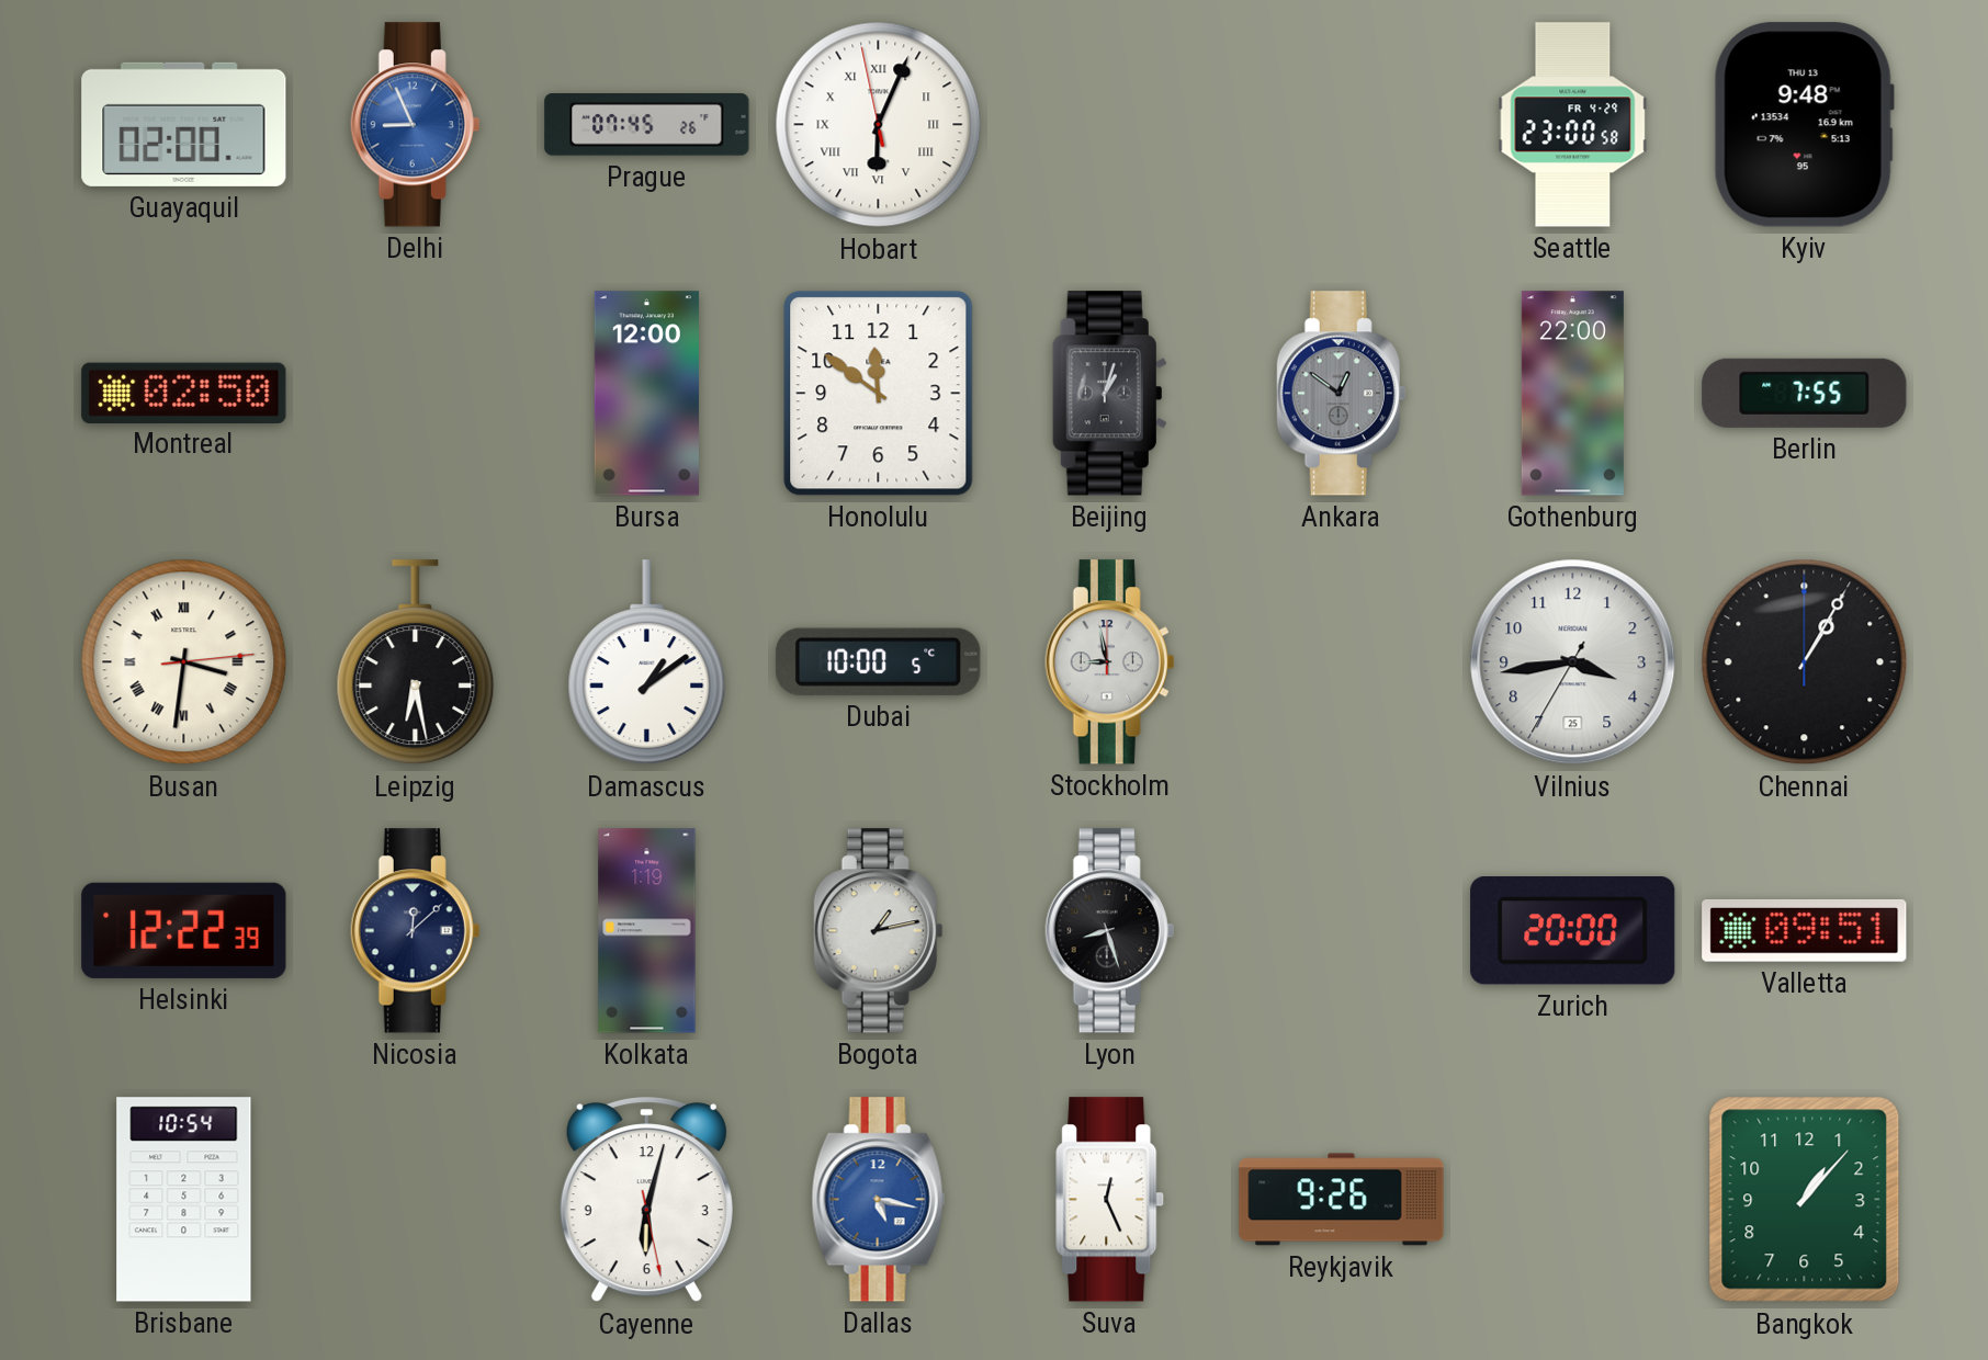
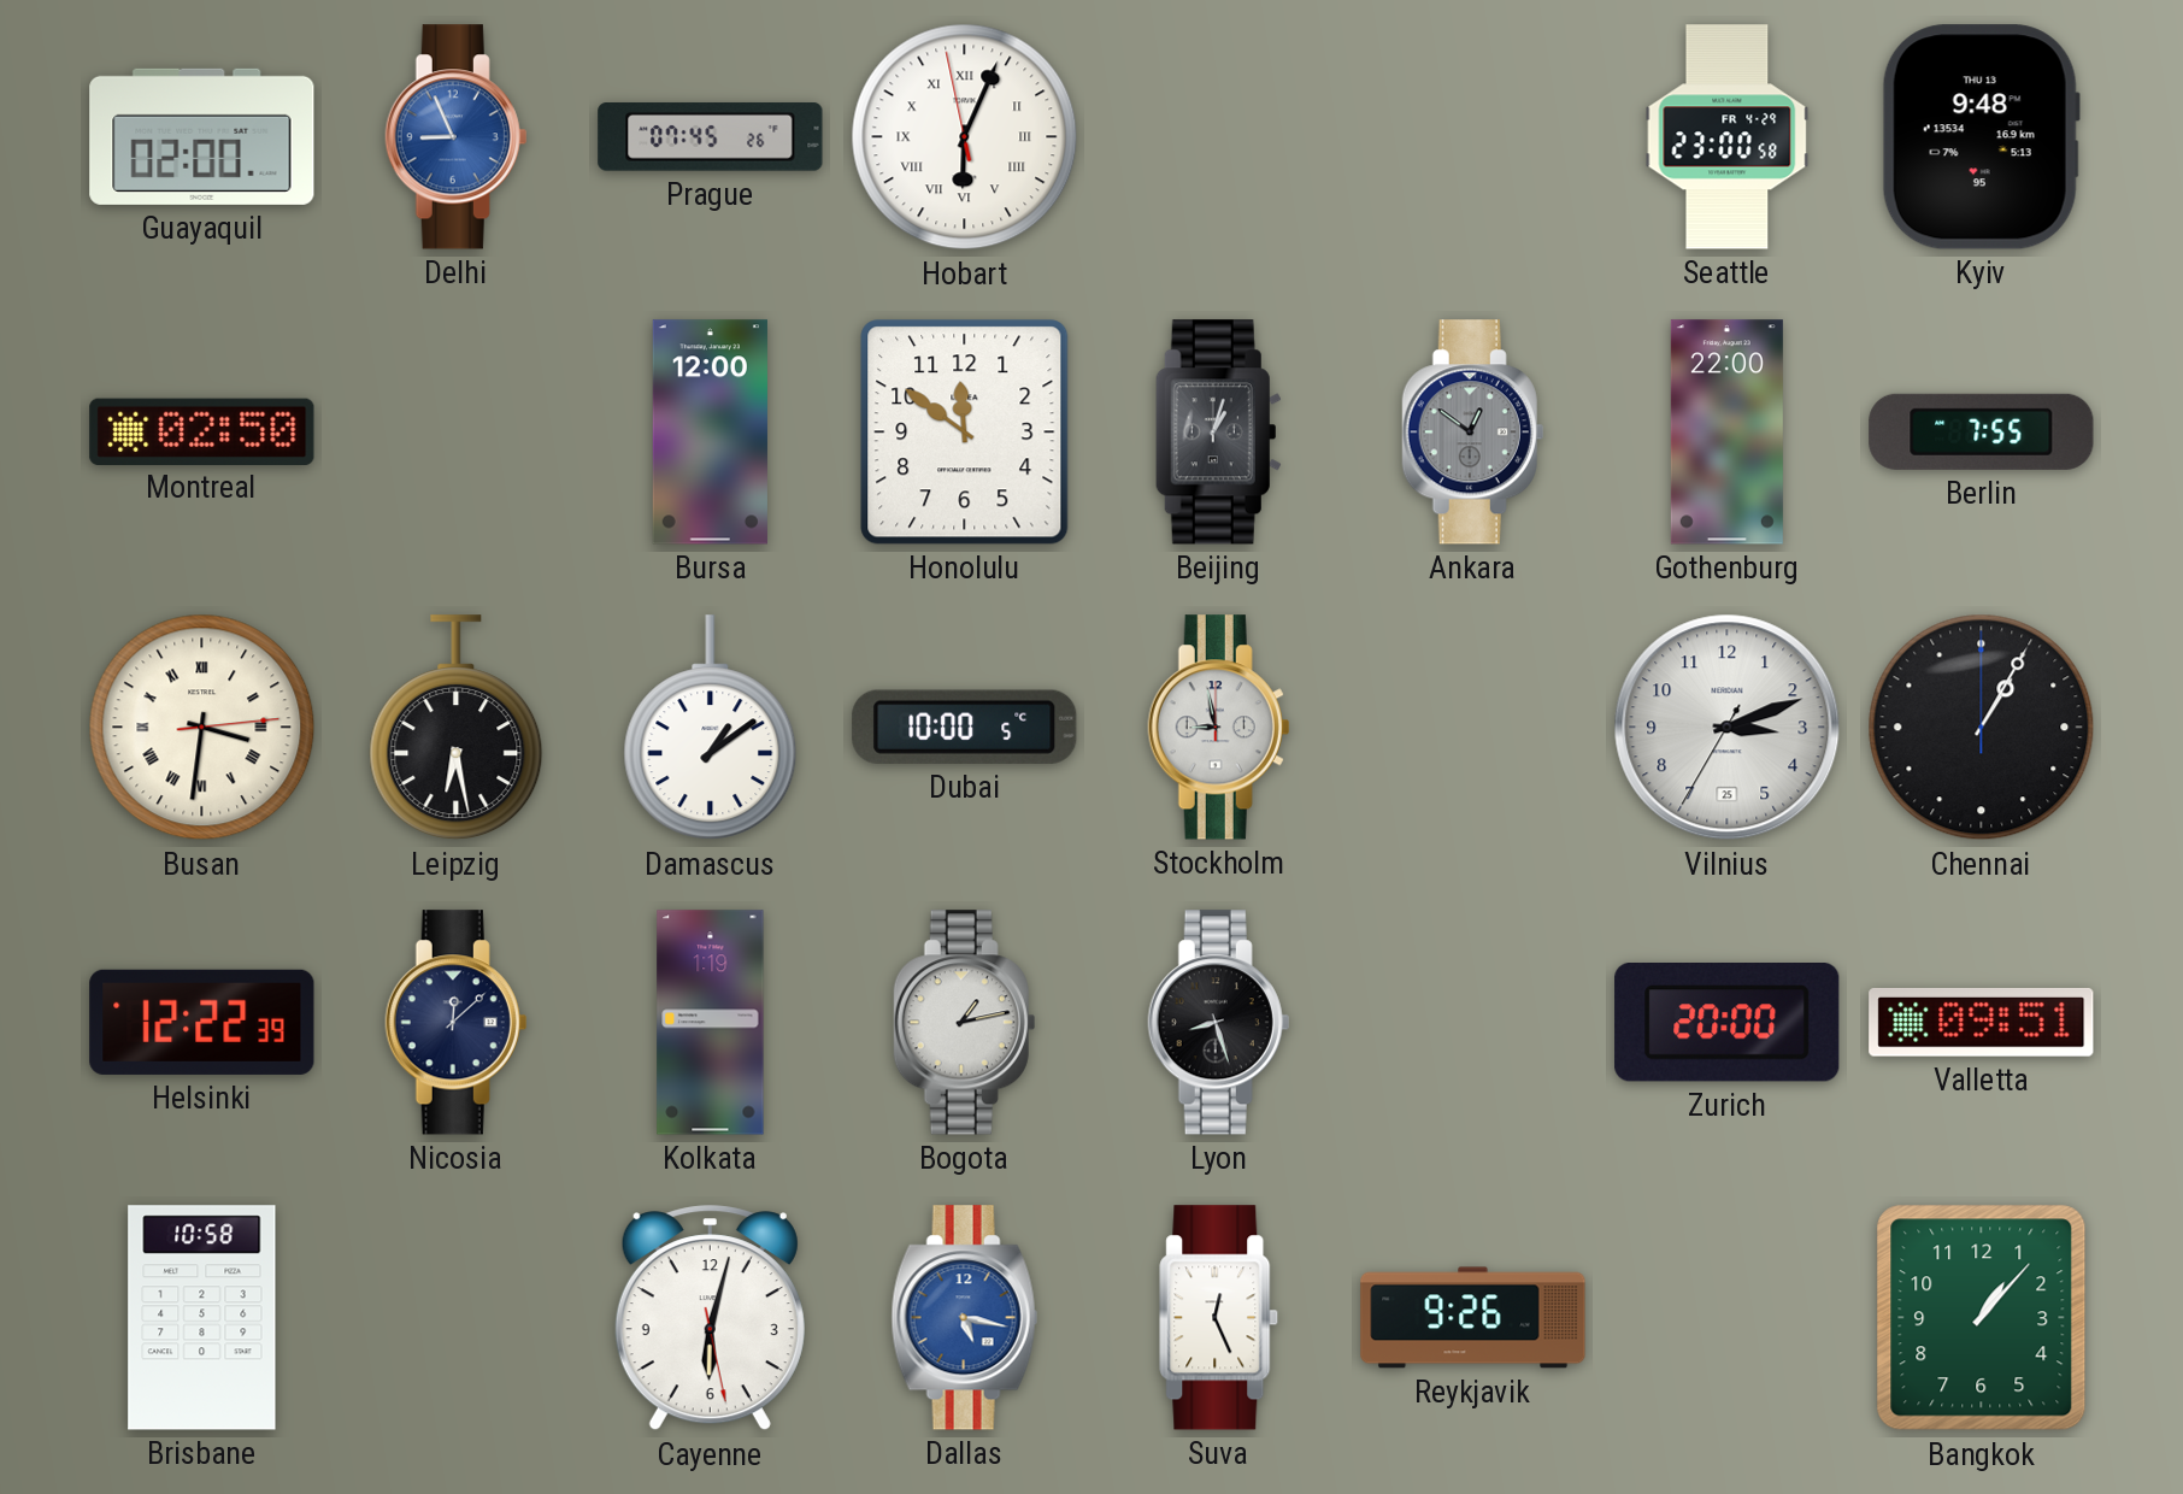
Vilnius: 3:43 -> 3:11 (1728, 728)
Brisbane: 10:54 -> 10:58 (202, 1318)
